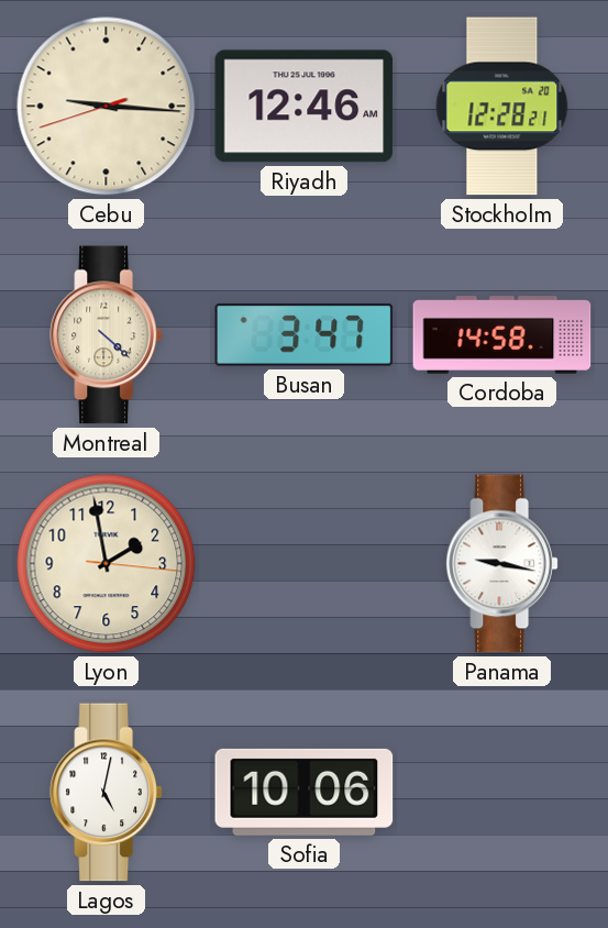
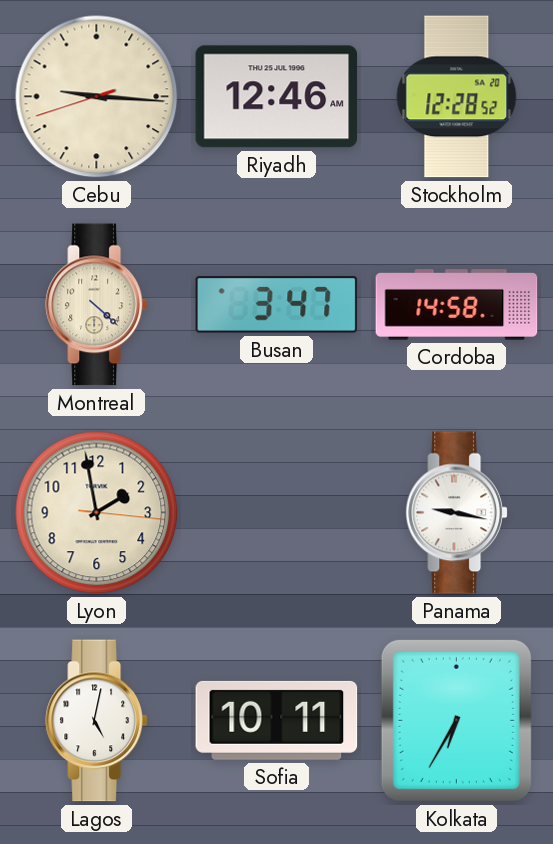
Stockholm: 12:28:21 -> 12:28:52 (457, 97)
Sofia: 10:06 -> 10:11 (277, 720)
Kolkata: none -> 6:35 (456, 720)
